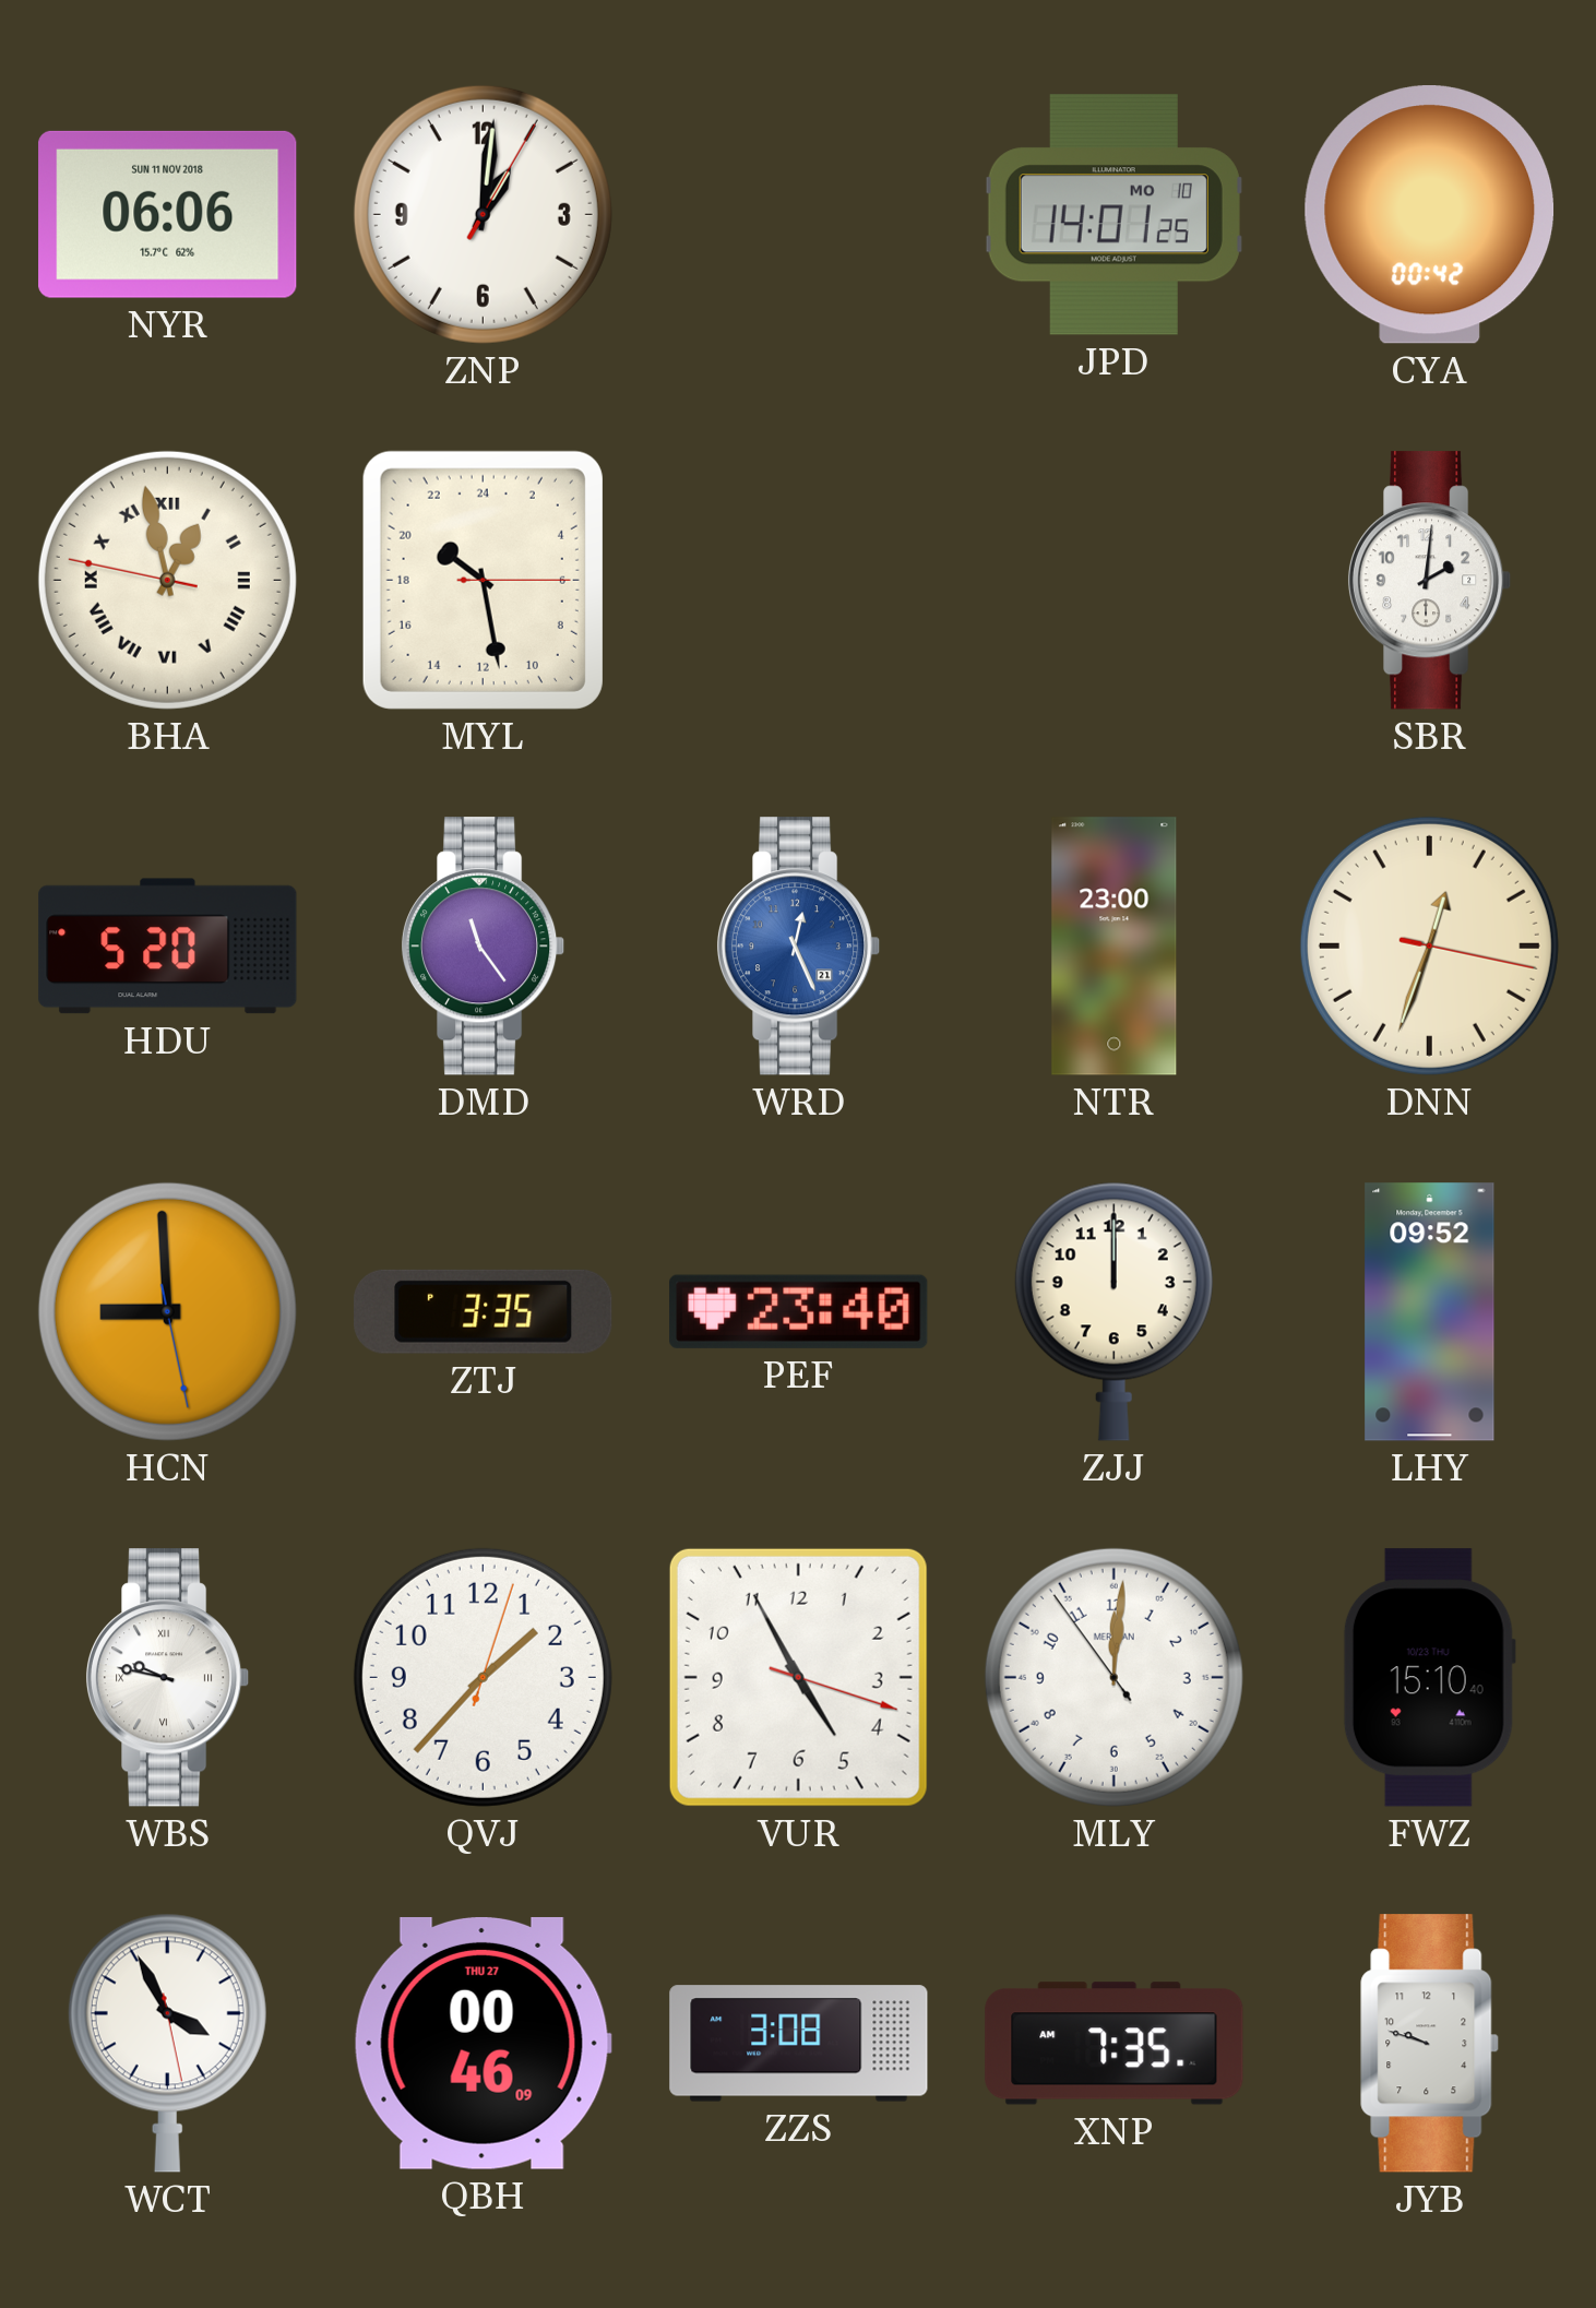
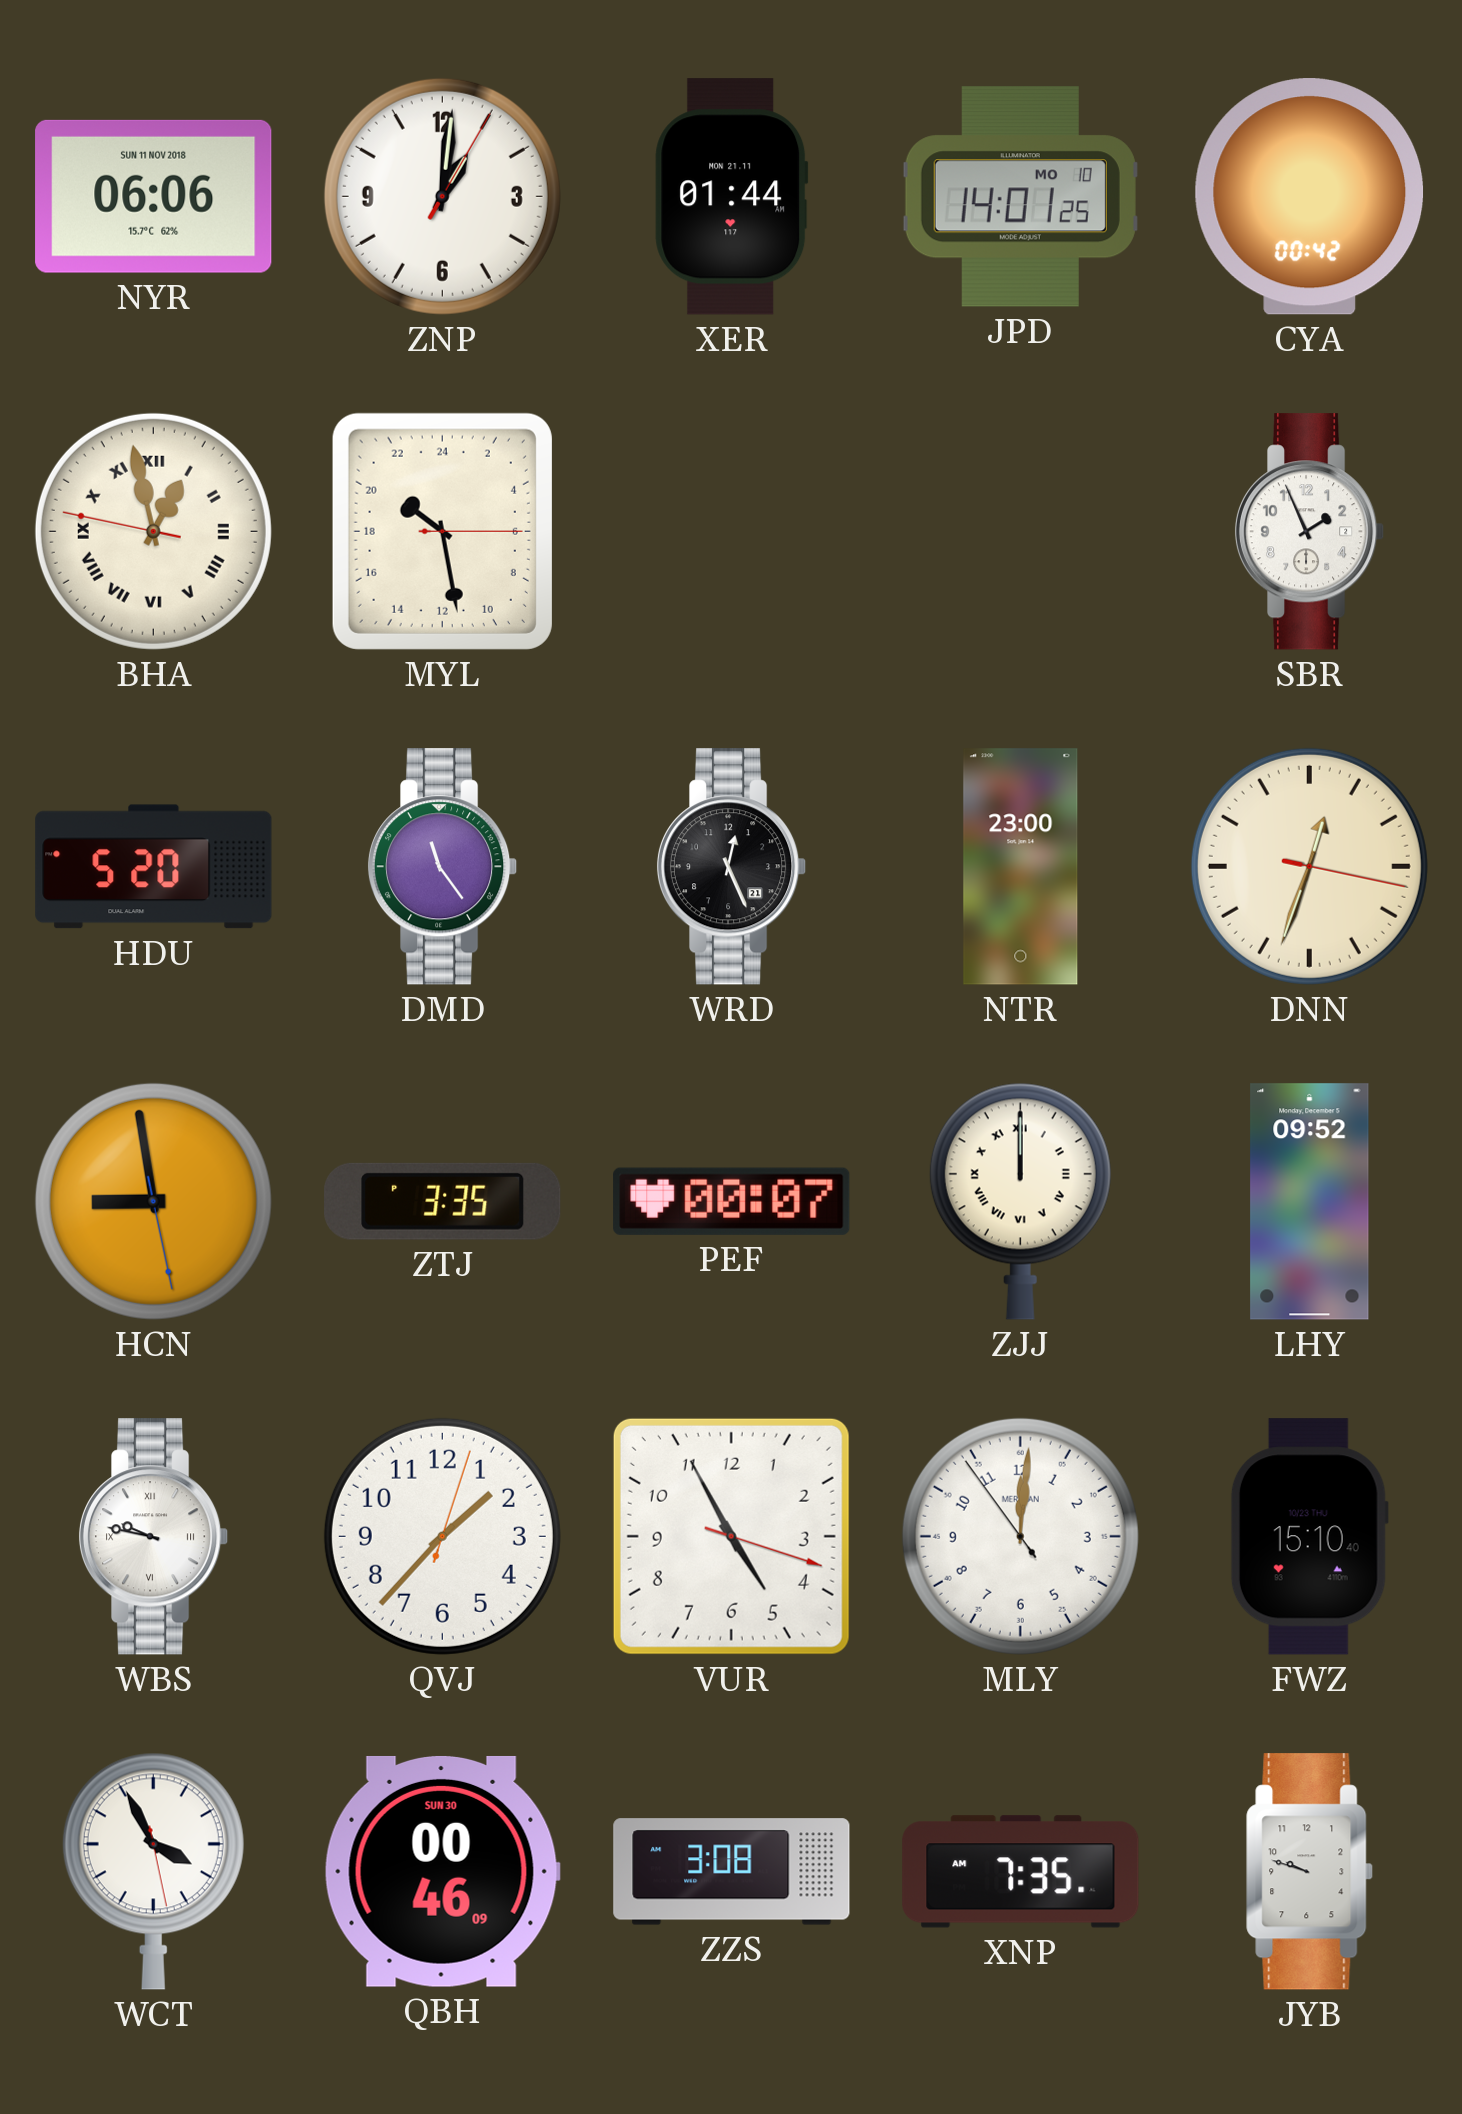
XER: none -> 01:44 (732, 197)
SBR: 2:01 -> 1:56 (1310, 532)
WRD dial: blue -> black (732, 867)
HCN: 8:59 -> 8:58 (153, 1201)
PEF: 23:40 -> 00:07 (732, 1201)
ZJJ numerals: Arabic -> Roman (1020, 1201)
QBH date: THU 27 -> SUN 30 (442, 1871)
